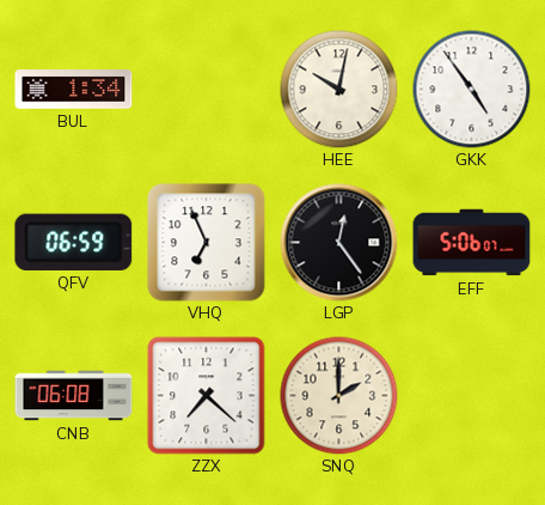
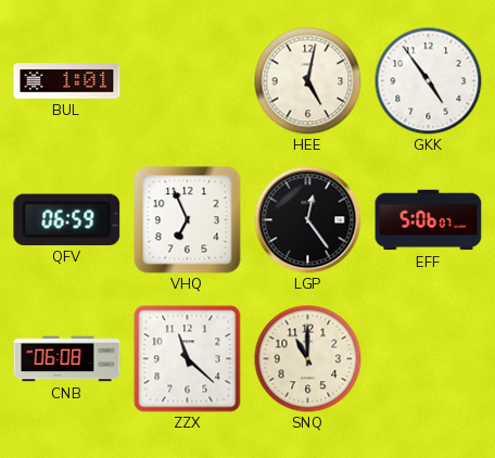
BUL: 1:34 -> 1:01 (67, 81)
HEE: 10:02 -> 5:02 (308, 81)
ZZX: 7:22 -> 11:22 (188, 359)
SNQ: 2:00 -> 11:00 (308, 359)
